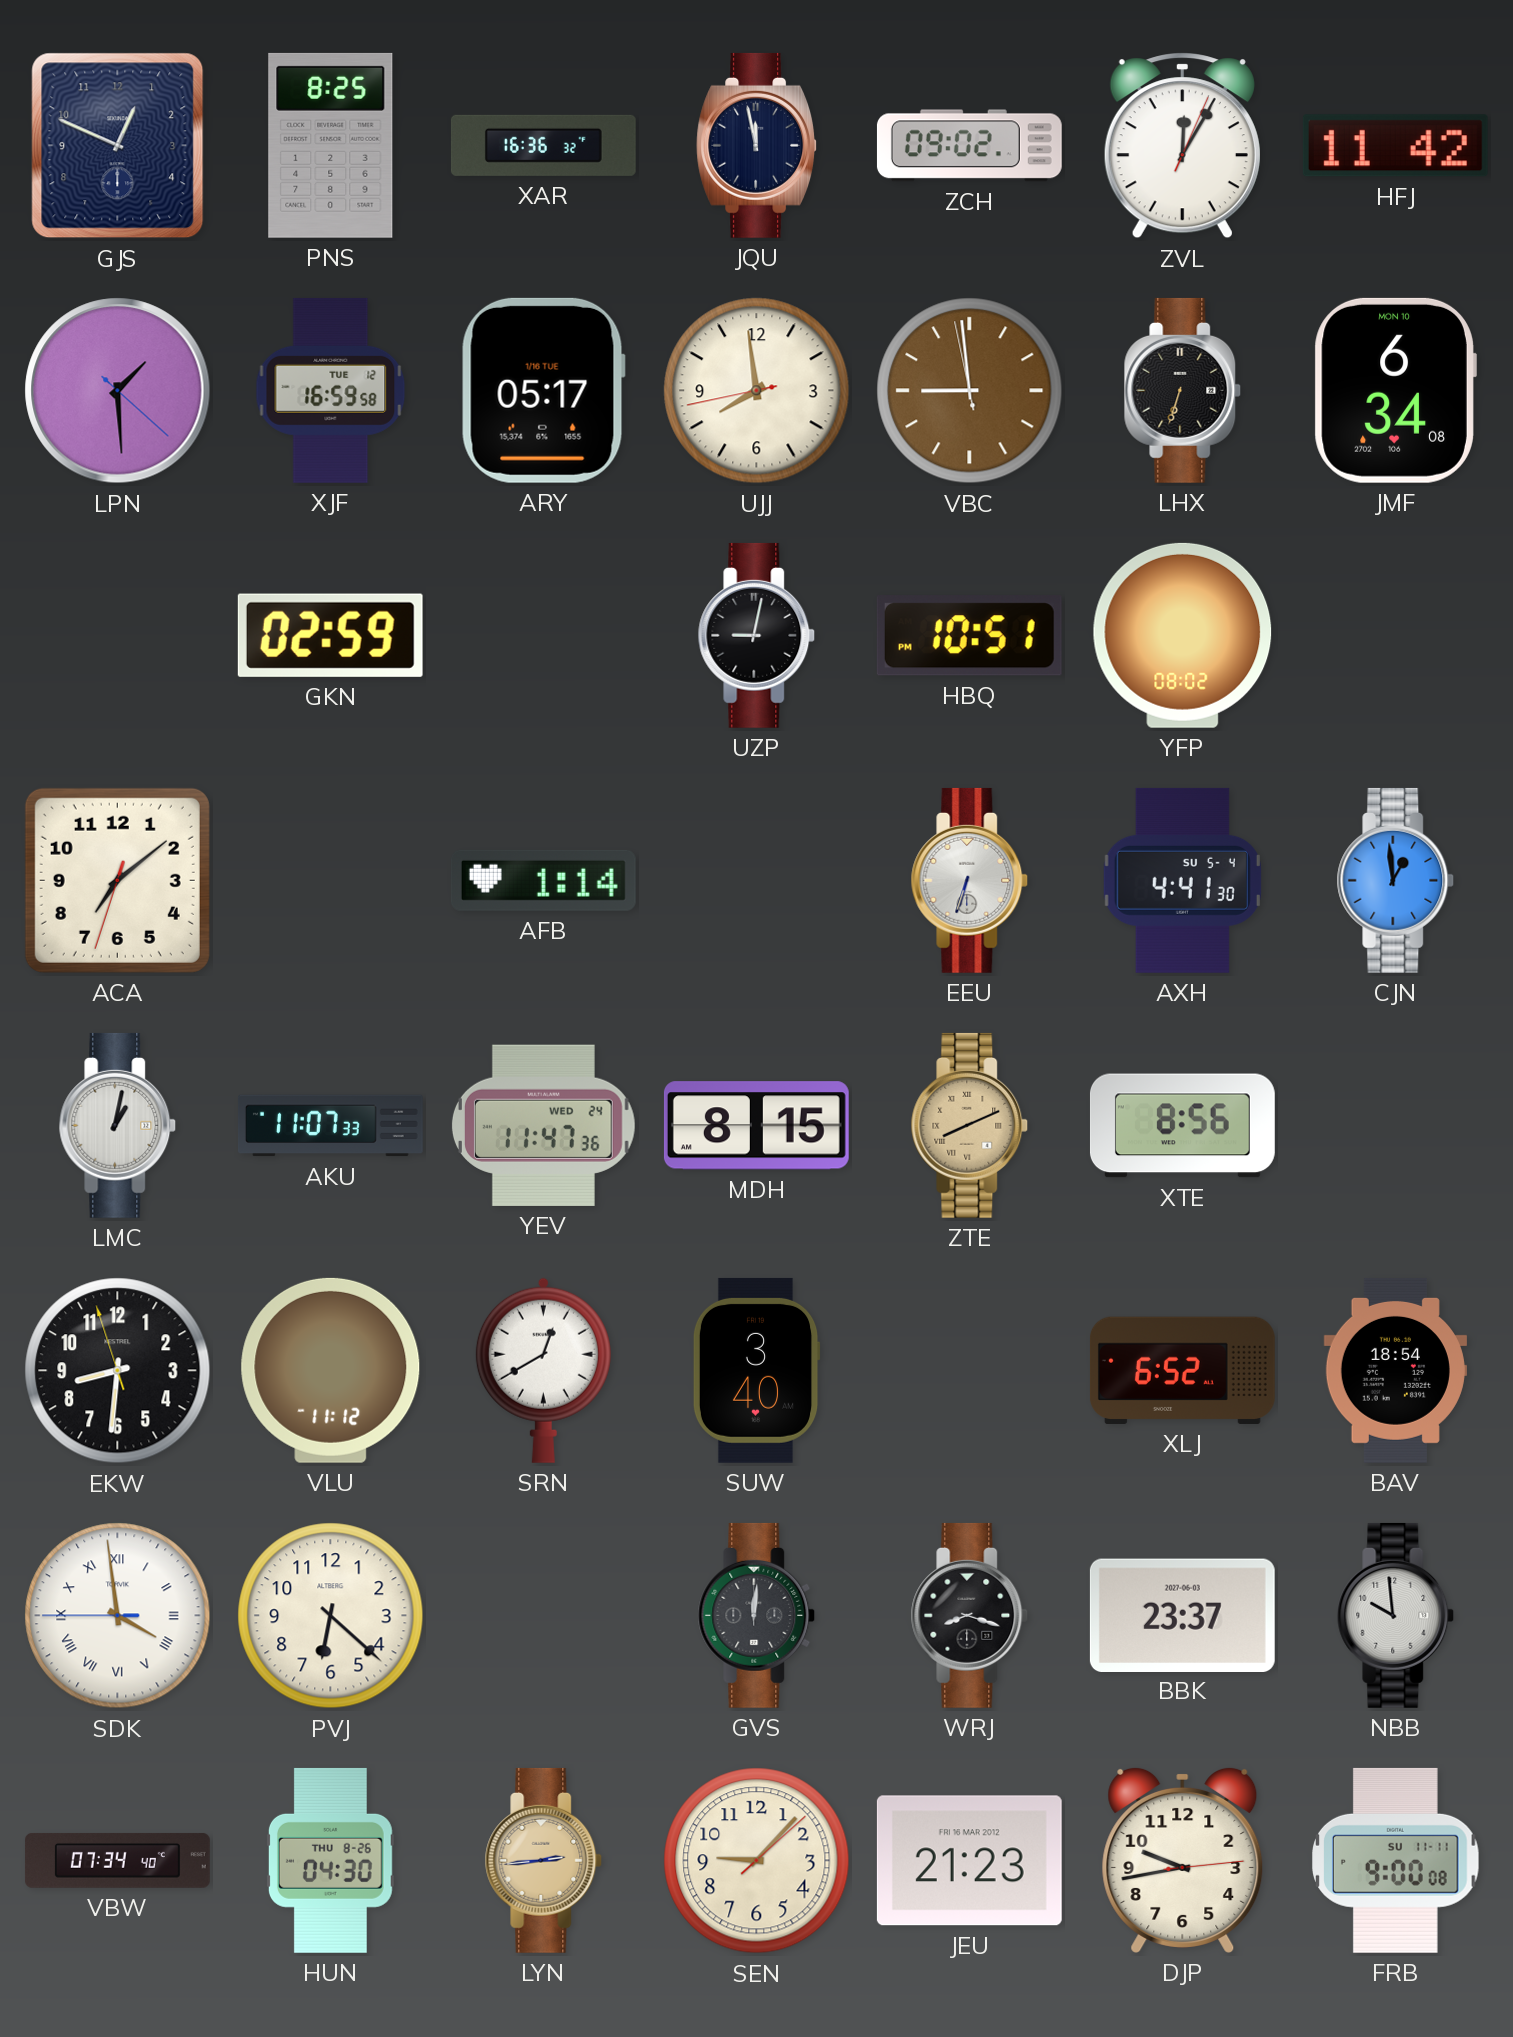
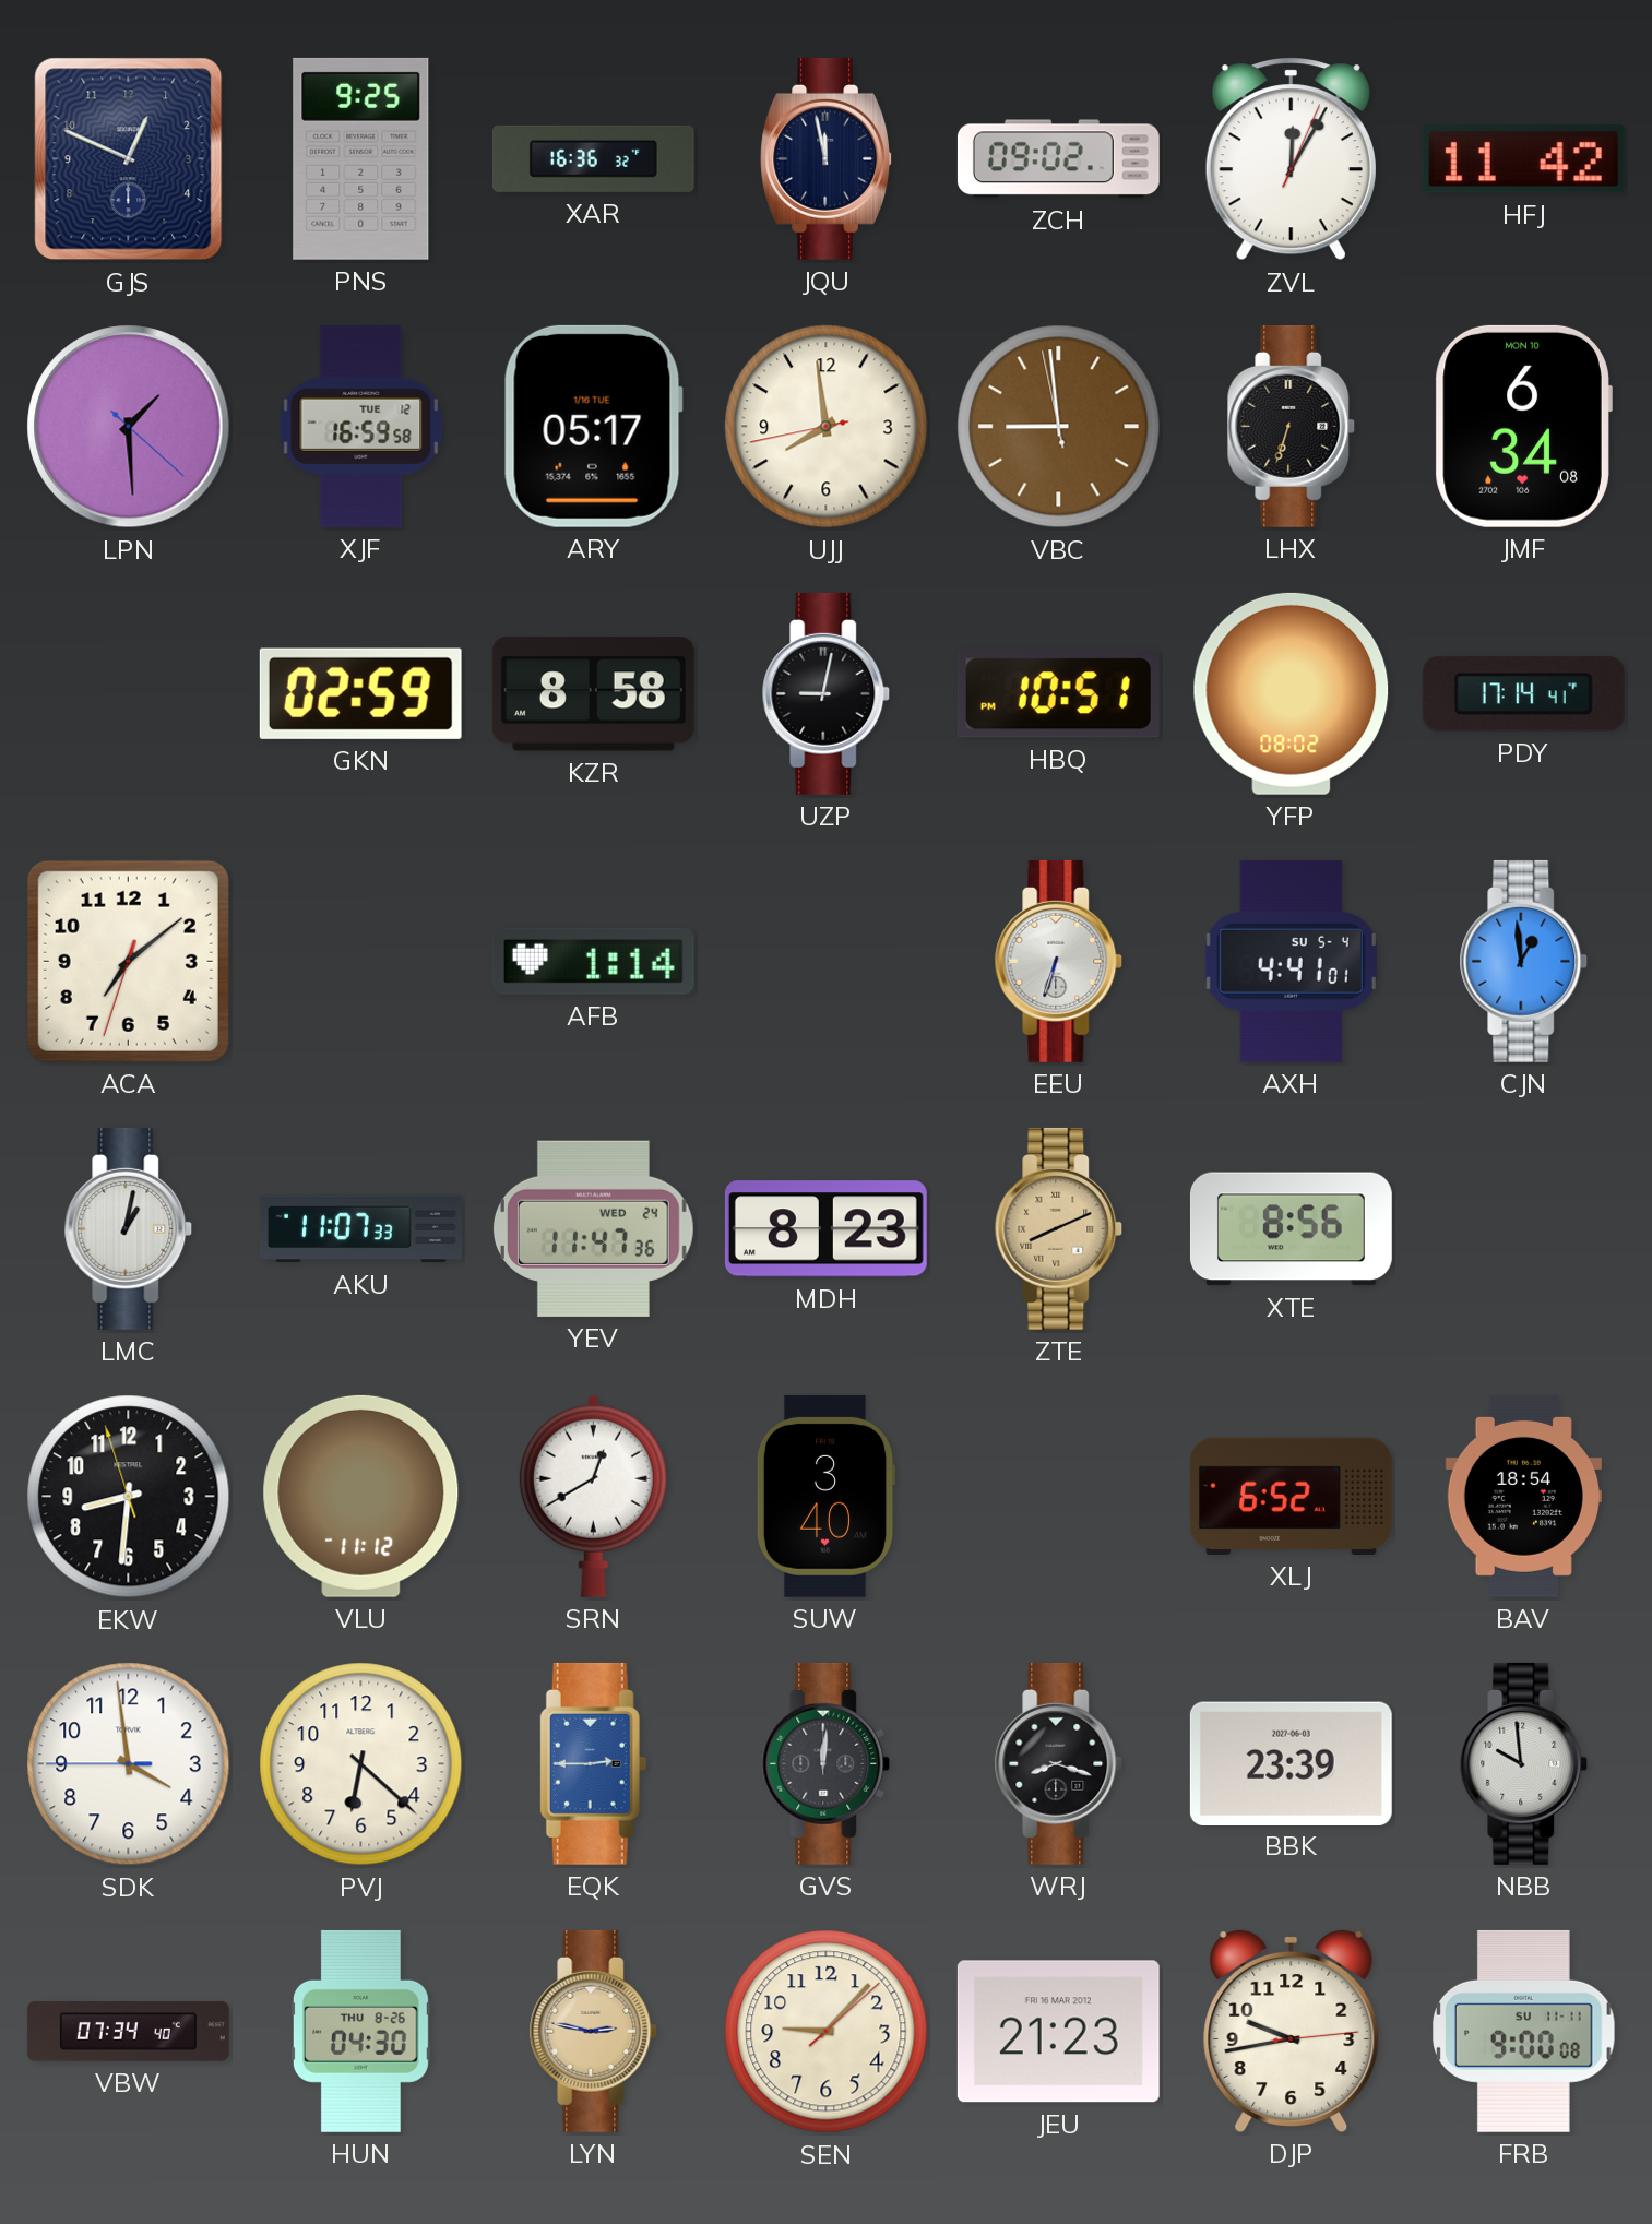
PNS: 8:25 -> 9:25 (361, 158)
KZR: none -> 8:58 (593, 694)
PDY: none -> 17:14 (1523, 694)
AXH: 4:41:30 -> 4:41:01 (1291, 961)
MDH: 8:15 -> 8:23 (825, 1229)
SDK numerals: Roman -> Arabic (129, 1764)
EQK: none -> 2:45 (593, 1763)
BBK: 23:37 -> 23:39 (1291, 1763)
LYN: 2:44 -> 2:47 (594, 2031)
